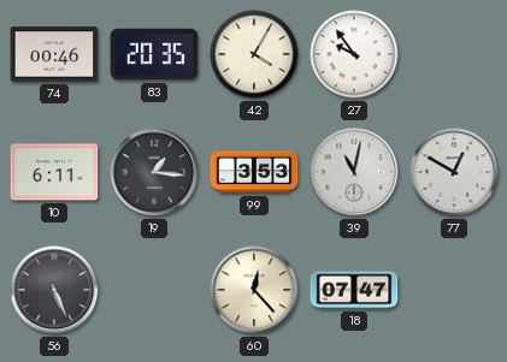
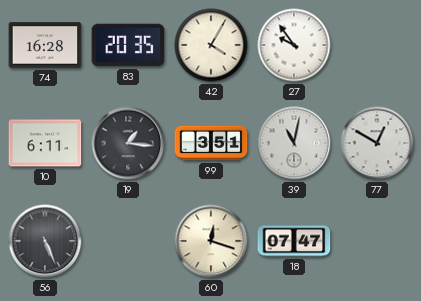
74: 00:46 -> 16:28 (45, 45)
99: 3:53 -> 3:51 (211, 143)
60: 12:23 -> 12:18 (211, 241)
